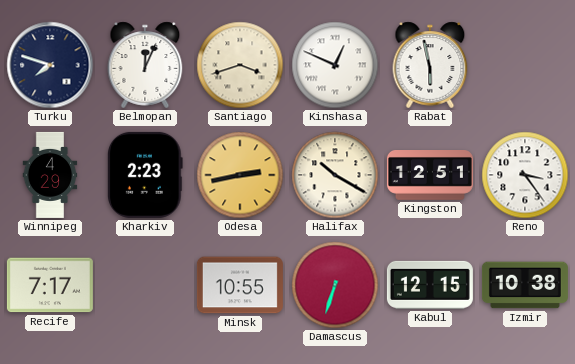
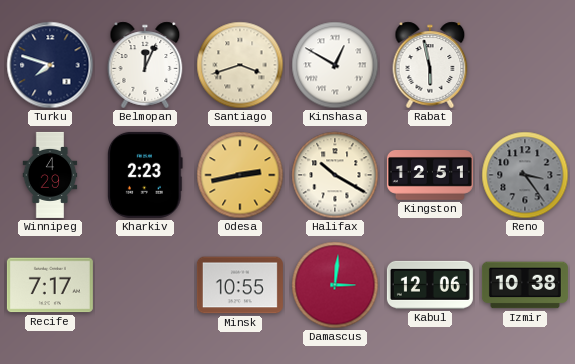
Kinshasa: 12:49 -> 12:50 (335, 65)
Reno dial: white -> grey (525, 175)
Damascus: 6:33 -> 3:01 (335, 285)
Kabul: 12:15 -> 12:06 (430, 285)
